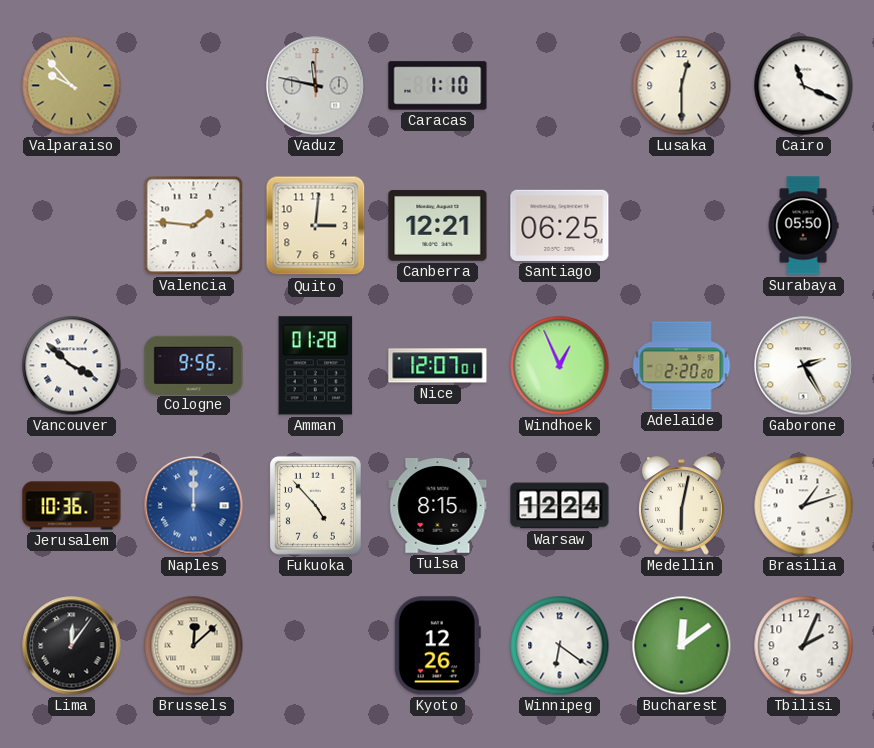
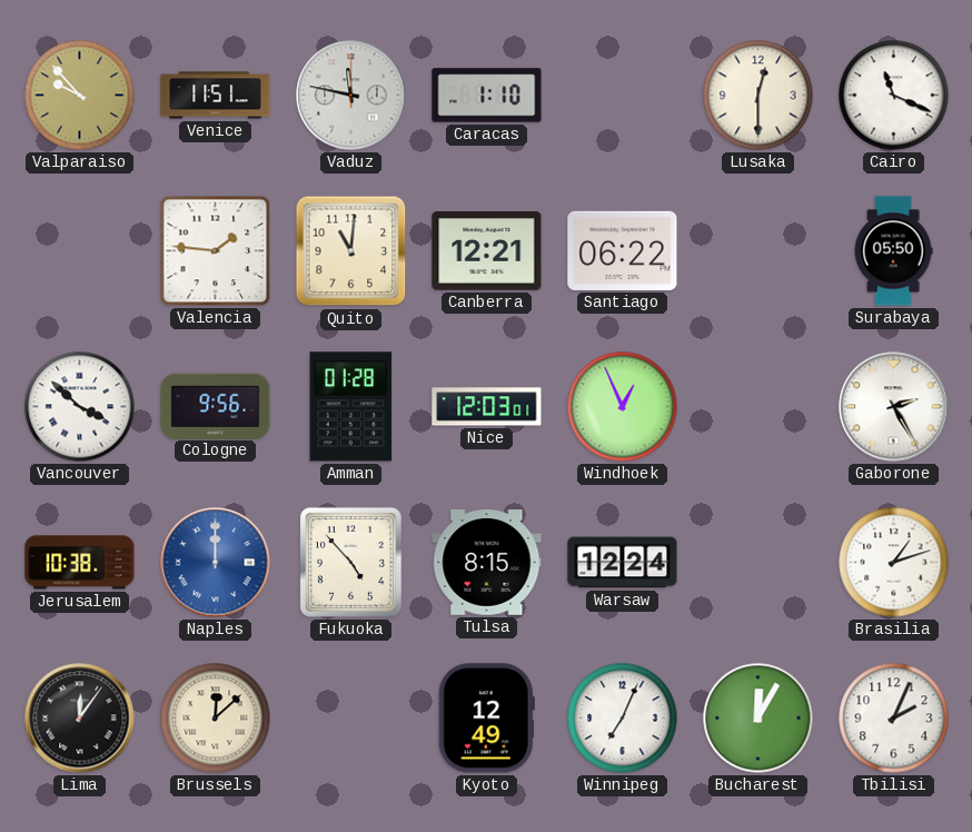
Venice: none -> 11:51 (216, 96)
Quito: 3:01 -> 11:01 (351, 251)
Santiago: 06:25 -> 06:22 (623, 250)
Nice: 12:07 -> 12:03 (487, 407)
Adelaide: 2:20 -> none (682, 366)
Jerusalem: 10:36 -> 10:38 (80, 563)
Medellin: 6:02 -> none (682, 506)
Kyoto: 12:26 -> 12:49 (486, 719)
Winnipeg: 6:21 -> 7:04 (623, 719)
Bucharest: 12:09 -> 12:05 (758, 719)
